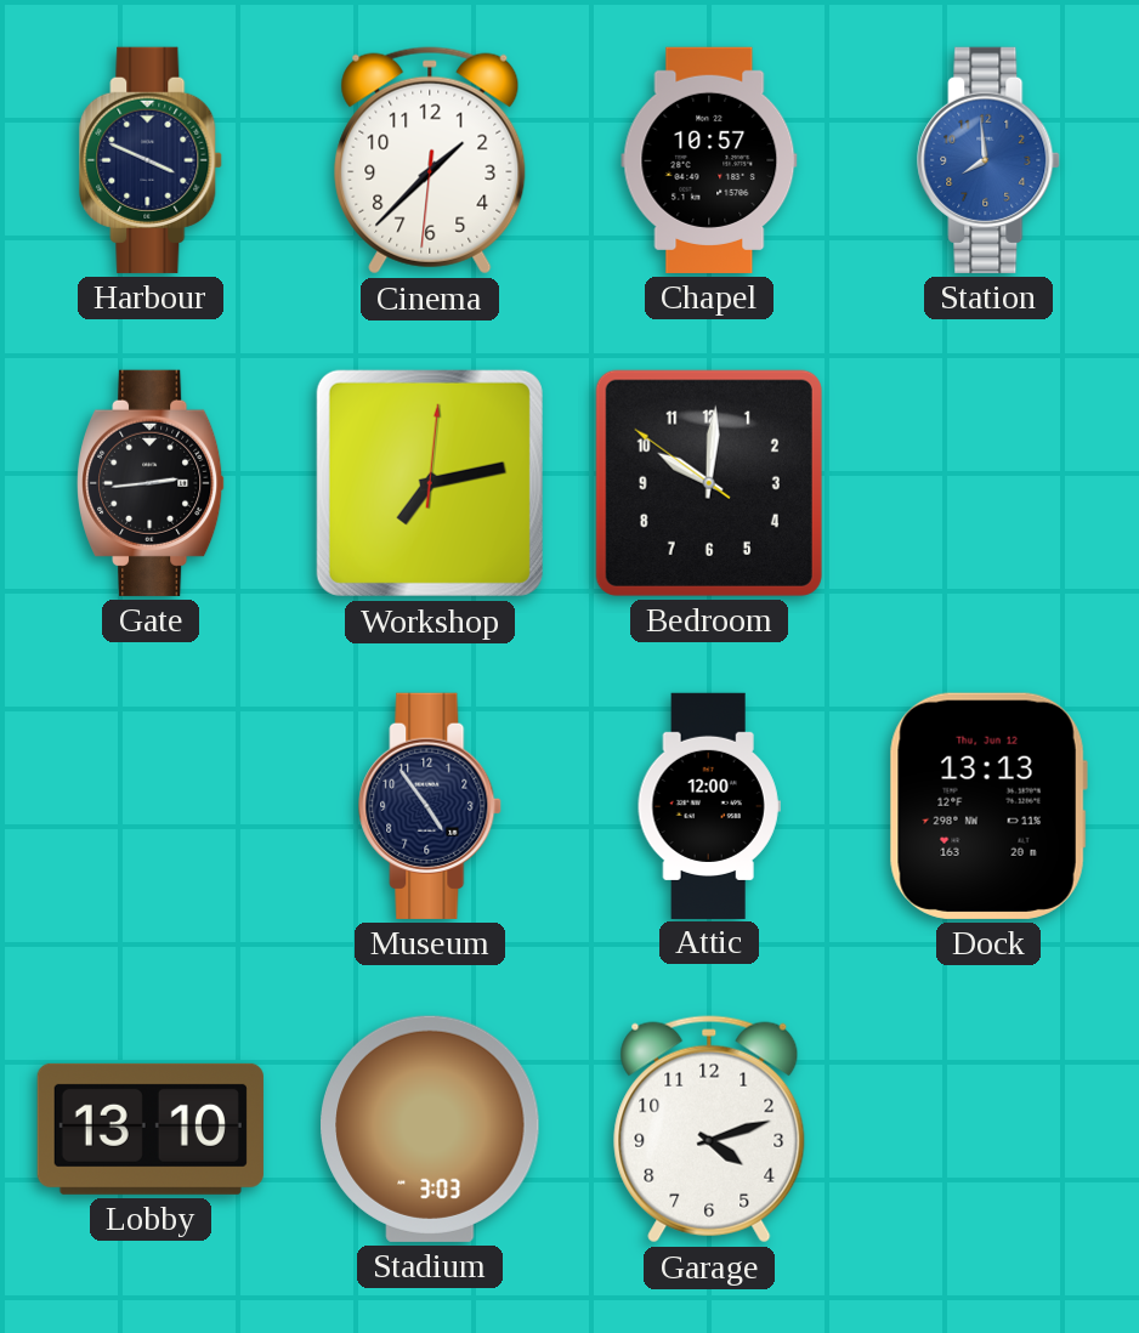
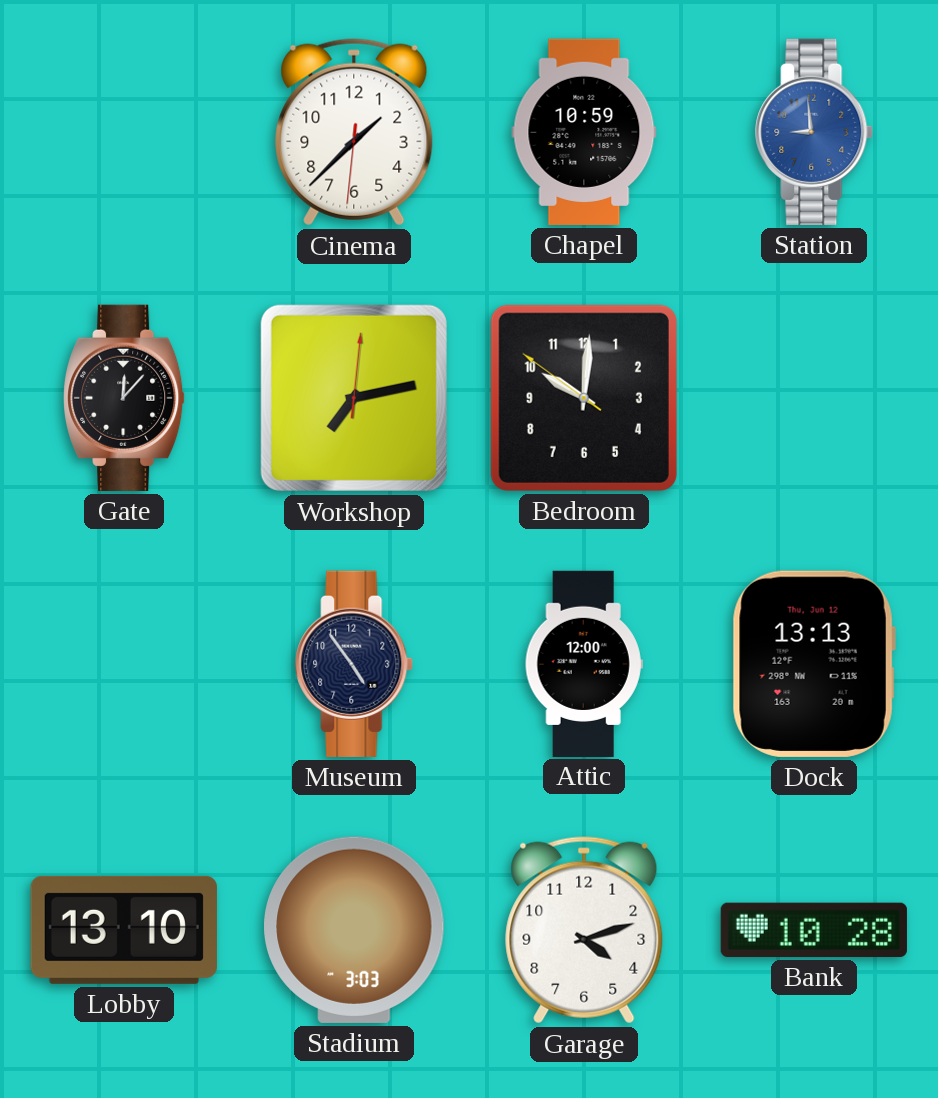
Harbour: 3:49 -> none (152, 160)
Chapel: 10:57 -> 10:59 (584, 132)
Station: 7:59 -> 8:59 (815, 132)
Gate: 2:44 -> 12:07 (125, 398)
Bank: none -> 10:28 (814, 930)
